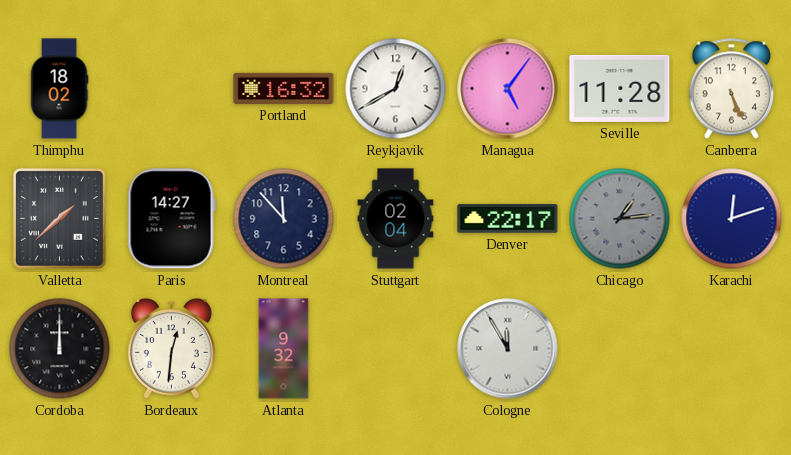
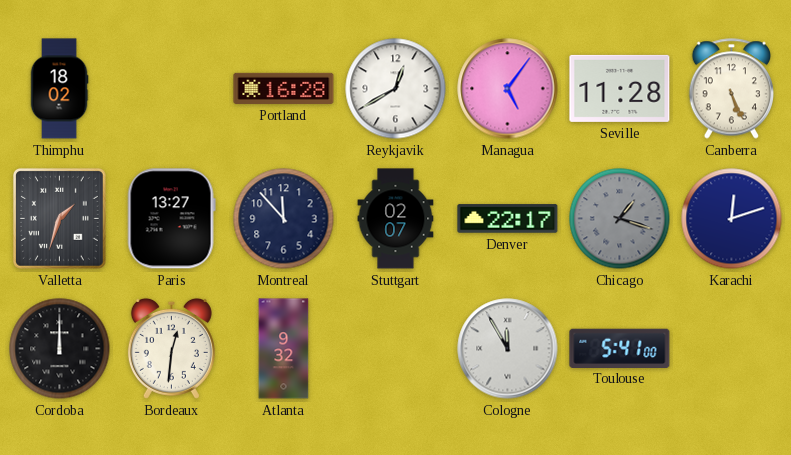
Portland: 16:32 -> 16:28 (284, 88)
Valletta: 1:38 -> 1:33 (59, 218)
Paris: 14:27 -> 13:27 (171, 219)
Stuttgart: 02:04 -> 02:07 (396, 219)
Chicago: 1:14 -> 1:18 (620, 219)
Toulouse: none -> 5:41 (620, 348)
